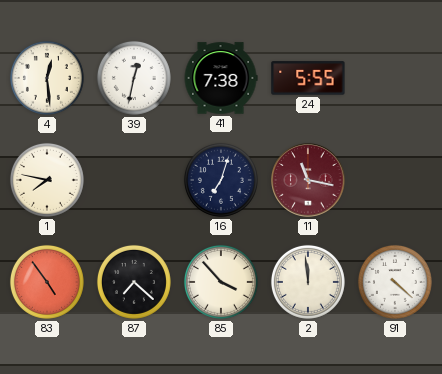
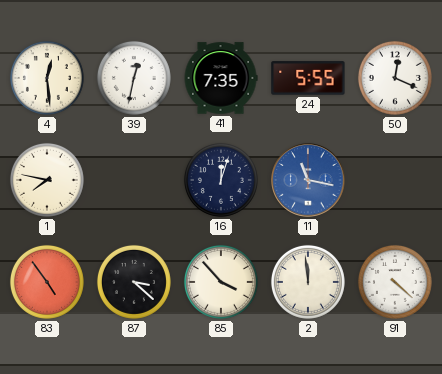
41: 7:38 -> 7:35 (221, 78)
50: none -> 12:19 (395, 78)
16: 7:03 -> 12:03 (221, 180)
11 dial: burgundy -> blue (308, 180)
87: 7:22 -> 3:22 (134, 282)
